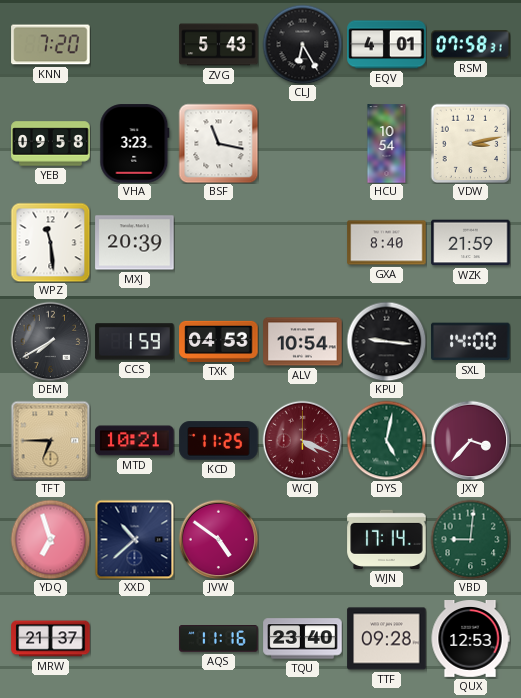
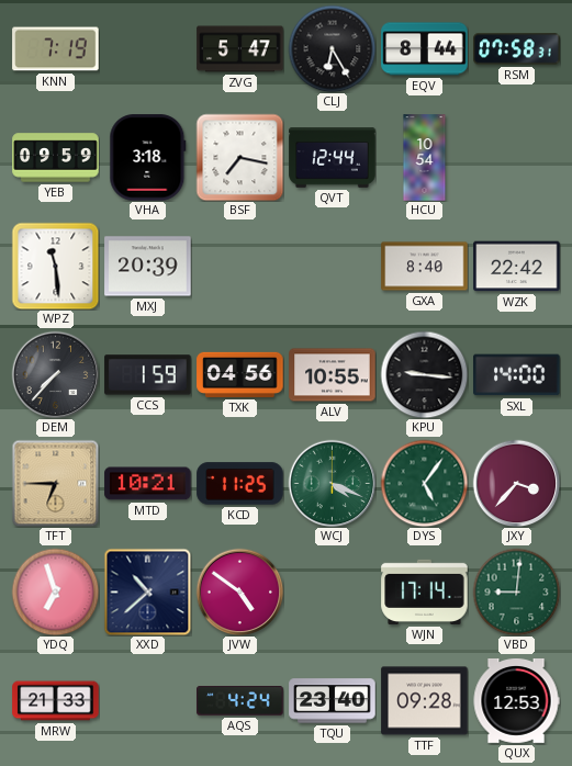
KNN: 7:20 -> 7:19 (56, 49)
ZVG: 5:43 -> 5:47 (240, 49)
EQV: 4:01 -> 8:44 (425, 49)
YEB: 09:58 -> 09:59 (56, 158)
VHA: 3:23 -> 3:18 (148, 158)
BSF: 11:17 -> 7:17 (239, 157)
QVT: none -> 12:44 (333, 158)
VDW: 3:13 -> none (470, 143)
WZK: 21:59 -> 22:42 (517, 267)
DEM: 7:40 -> 7:37 (55, 374)
TXK: 04:53 -> 04:56 (240, 374)
ALV: 10:54 -> 10:55 (333, 375)
WCJ dial: burgundy -> green (332, 483)
DYS: 5:02 -> 5:06 (424, 483)
MRW: 21:37 -> 21:33 (56, 701)
AQS: 11:16 -> 4:24 (240, 701)
